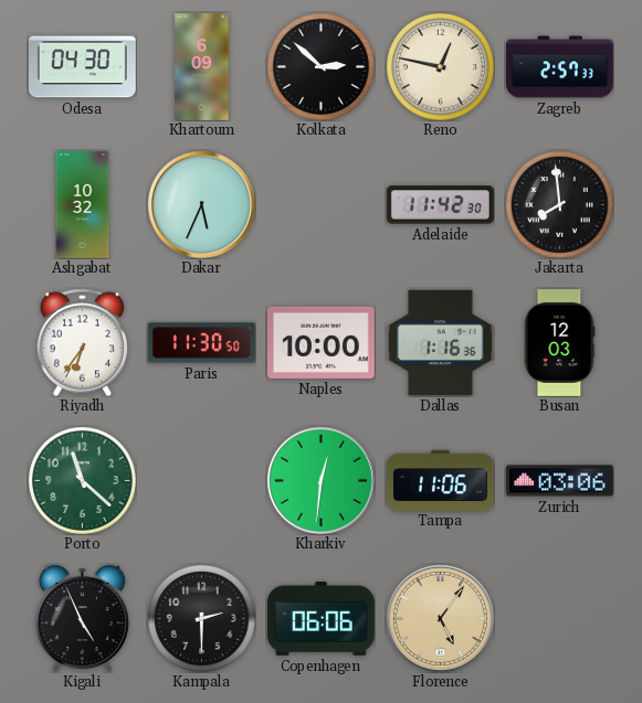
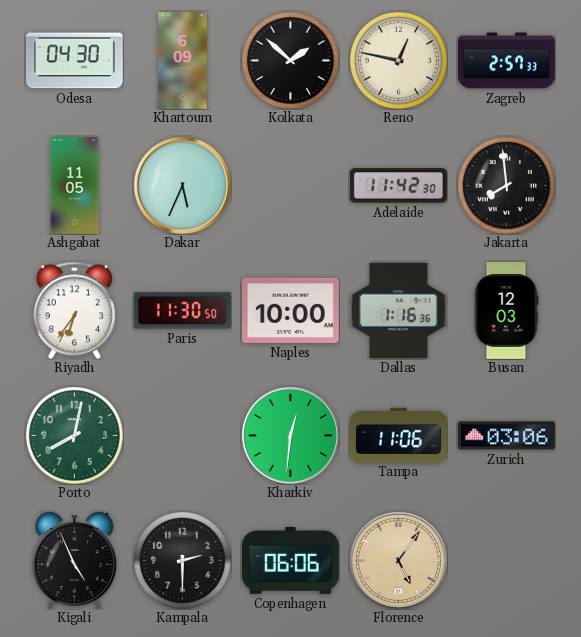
Kolkata: 2:52 -> 1:52 (290, 60)
Ashgabat: 10:32 -> 11:05 (75, 186)
Porto: 11:22 -> 8:02 (74, 435)
